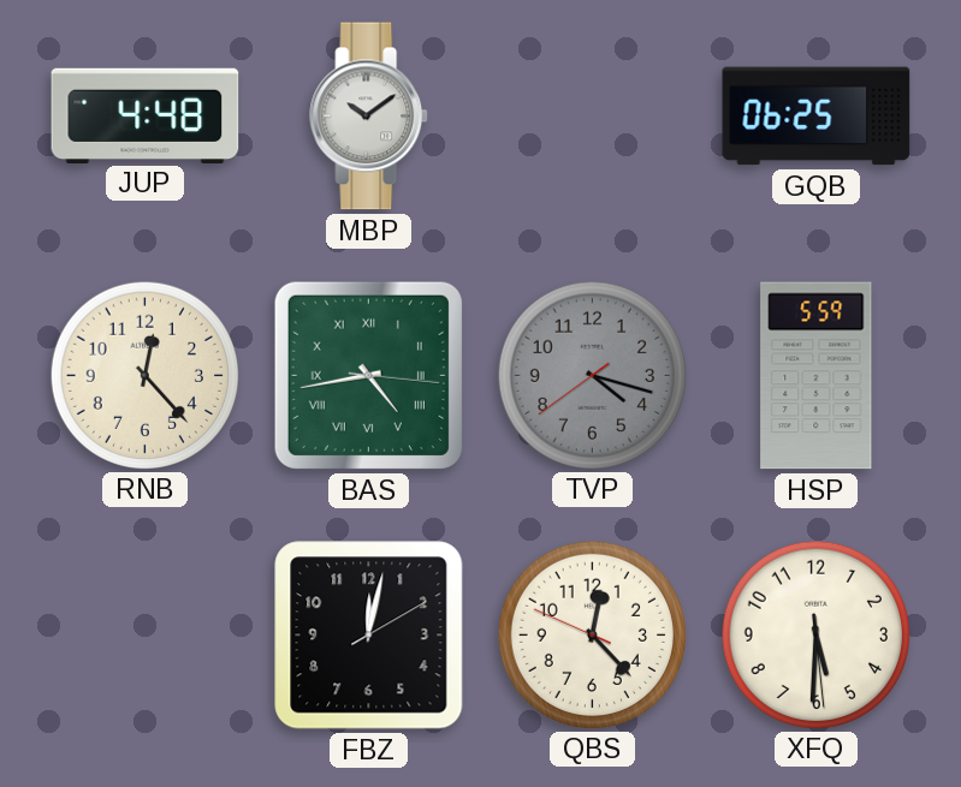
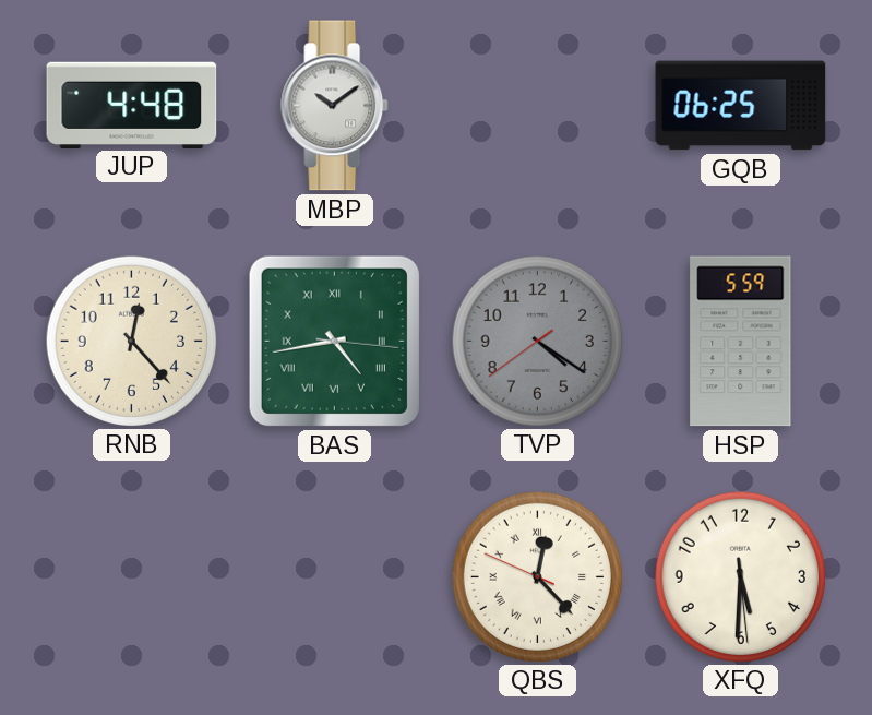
TVP: 4:17 -> 4:20 (537, 341)
FBZ: 12:02 -> none (369, 636)
QBS numerals: Arabic -> Roman (537, 576)
